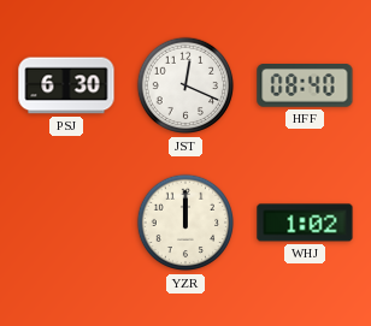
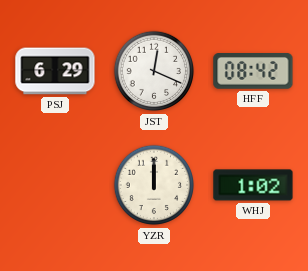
PSJ: 6:30 -> 6:29 (55, 71)
HFF: 08:40 -> 08:42 (253, 71)
